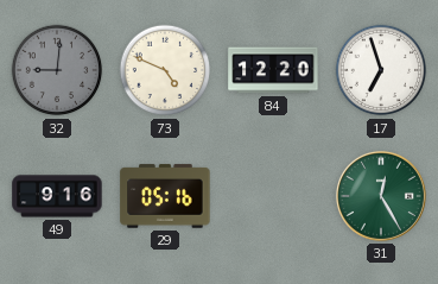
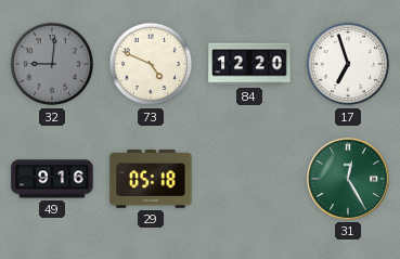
29: 05:16 -> 05:18 (151, 179)
